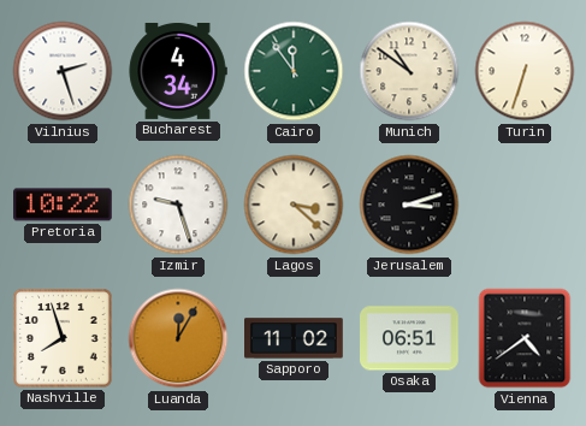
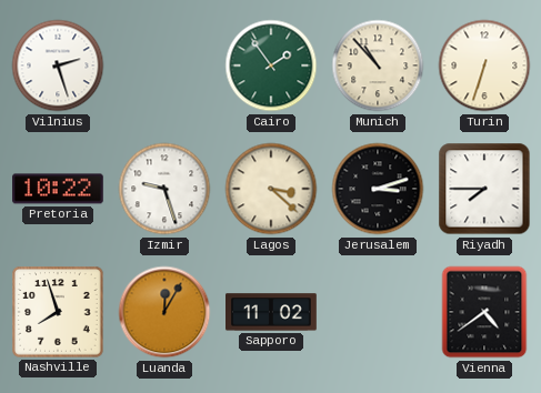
Bucharest: 4:34 -> none (178, 71)
Cairo: 11:54 -> 1:54 (271, 65)
Munich: 10:51 -> 10:53 (378, 65)
Riyadh: none -> 7:45 (484, 189)
Osaka: 06:51 -> none (410, 338)
